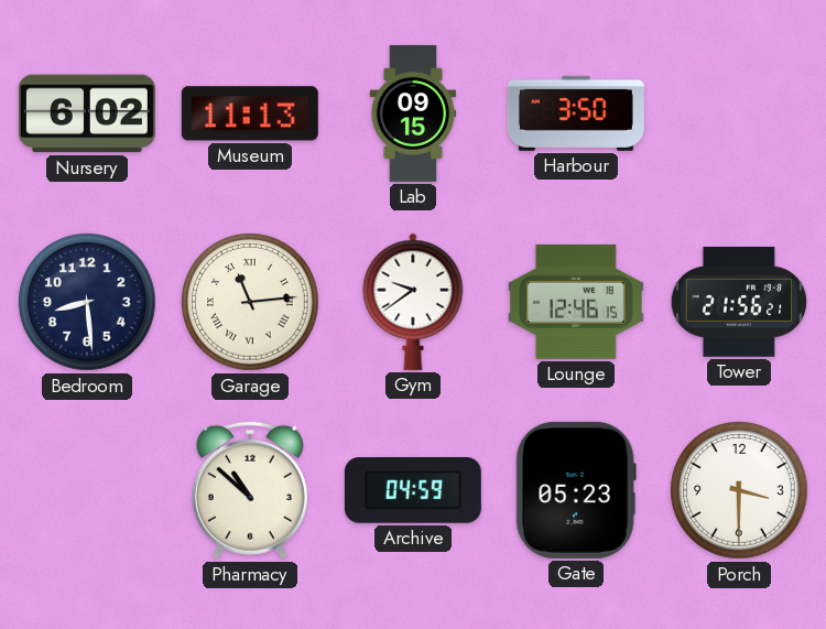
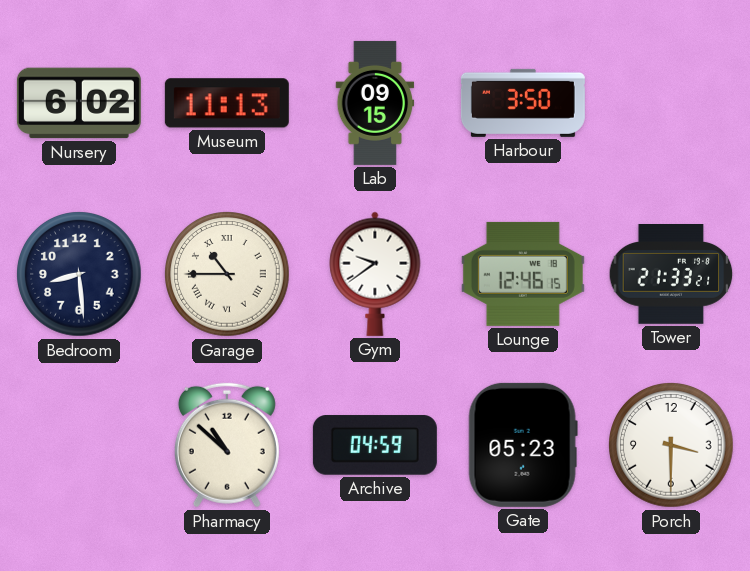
Garage: 11:14 -> 10:45 (227, 274)
Tower: 21:56 -> 21:33 (671, 275)
